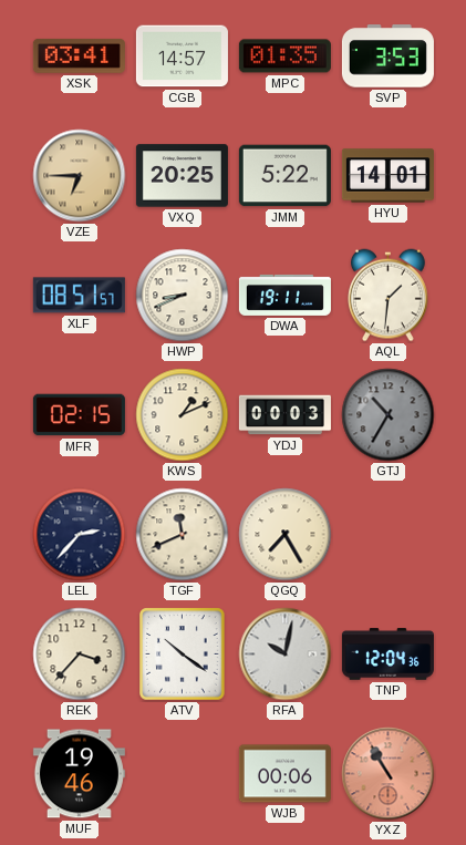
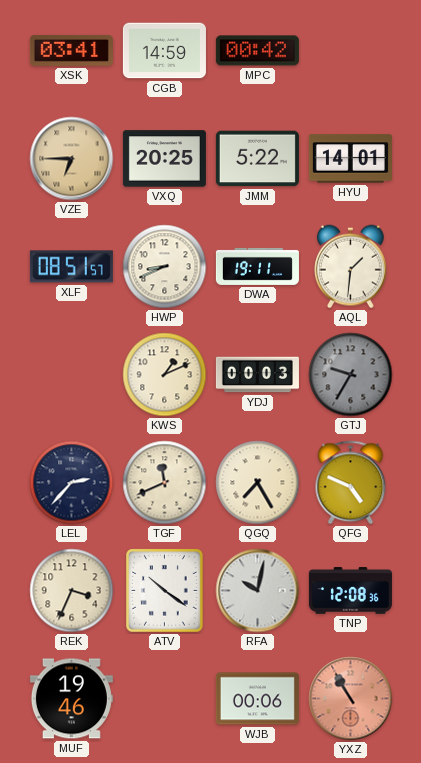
CGB: 14:57 -> 14:59 (164, 51)
MPC: 01:35 -> 00:42 (257, 51)
SVP: 3:53 -> none (387, 56)
MFR: 02:15 -> none (79, 415)
GTJ: 10:35 -> 9:35 (351, 375)
QFG: none -> 4:49 (351, 483)
REK: 3:37 -> 3:34 (72, 591)
TNP: 12:04 -> 12:08 (350, 591)
